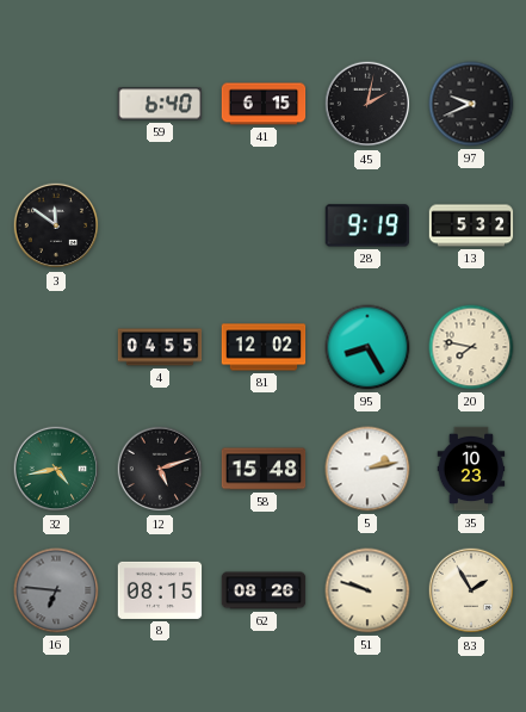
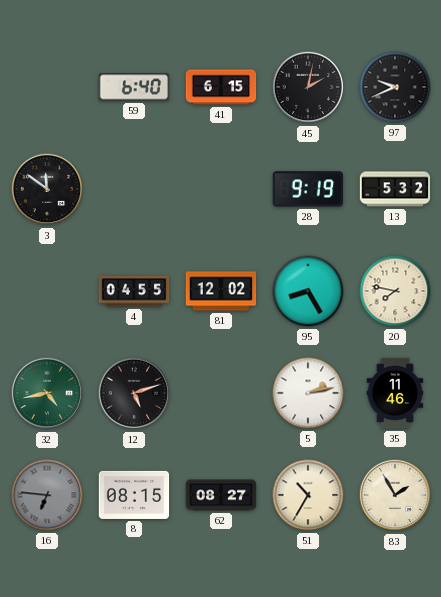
58: 15:48 -> none (264, 469)
35: 10:23 -> 11:46 (395, 393)
62: 08:26 -> 08:27 (221, 495)
51: 9:48 -> 10:35 (308, 495)
